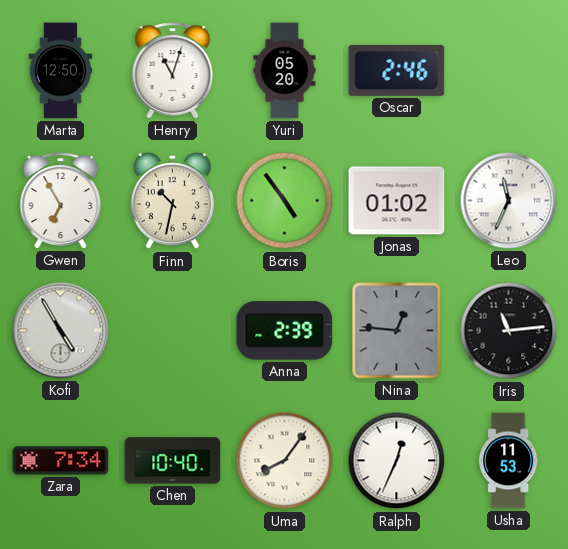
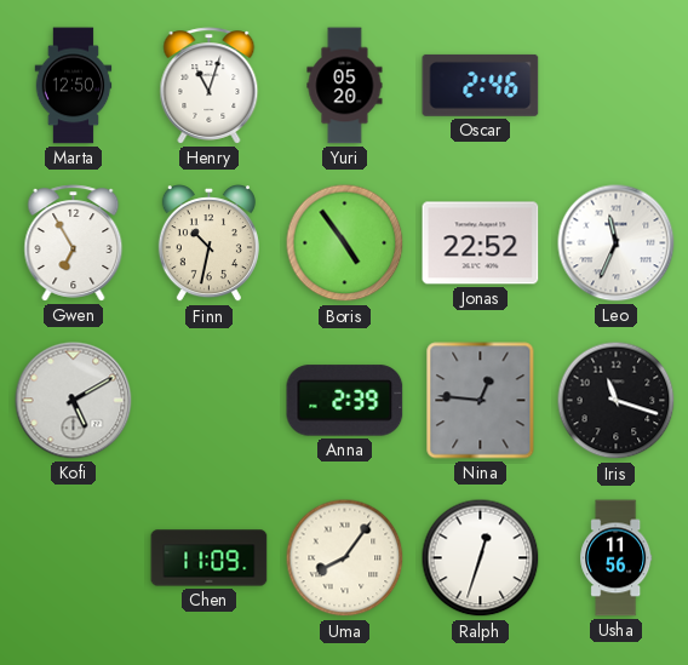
Jonas: 01:02 -> 22:52 (481, 243)
Kofi: 4:55 -> 5:10 (74, 401)
Iris: 11:14 -> 11:18 (617, 401)
Zara: 7:34 -> none (61, 461)
Chen: 10:40 -> 11:09 (210, 558)
Ralph: 12:34 -> 12:33 (481, 558)
Usha: 11:53 -> 11:56 (617, 558)
